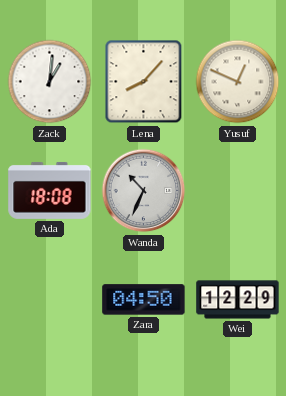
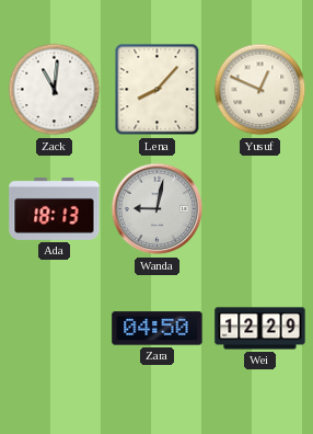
Zack: 1:01 -> 11:01 (55, 90)
Ada: 18:08 -> 18:13 (55, 208)
Wanda: 10:34 -> 9:02 (158, 209)
